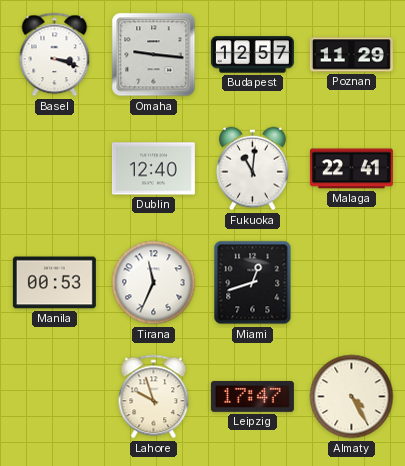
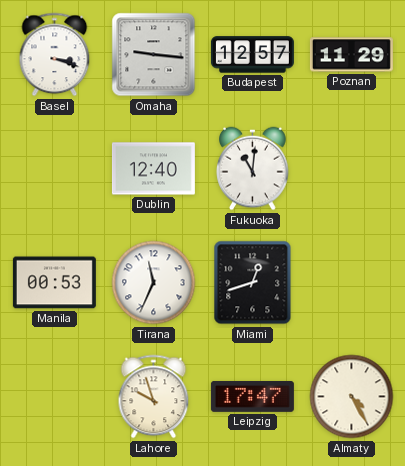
Malaga: 22:41 -> none (351, 169)
